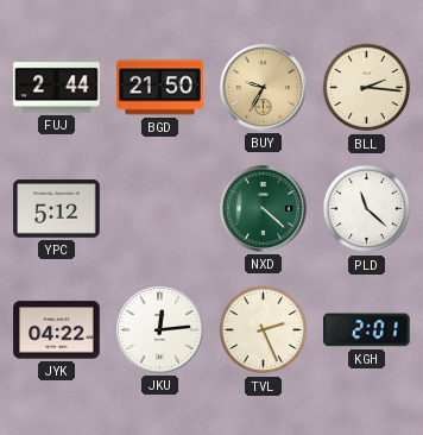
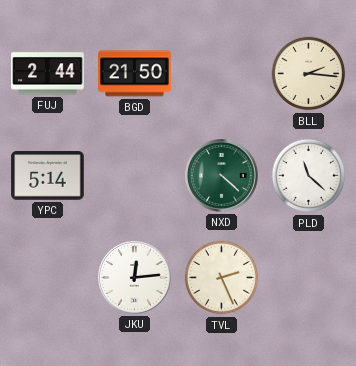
BUY: 9:35 -> none (264, 88)
YPC: 5:12 -> 5:14 (48, 176)
JYK: 04:22 -> none (57, 330)
KGH: 2:01 -> none (367, 330)
